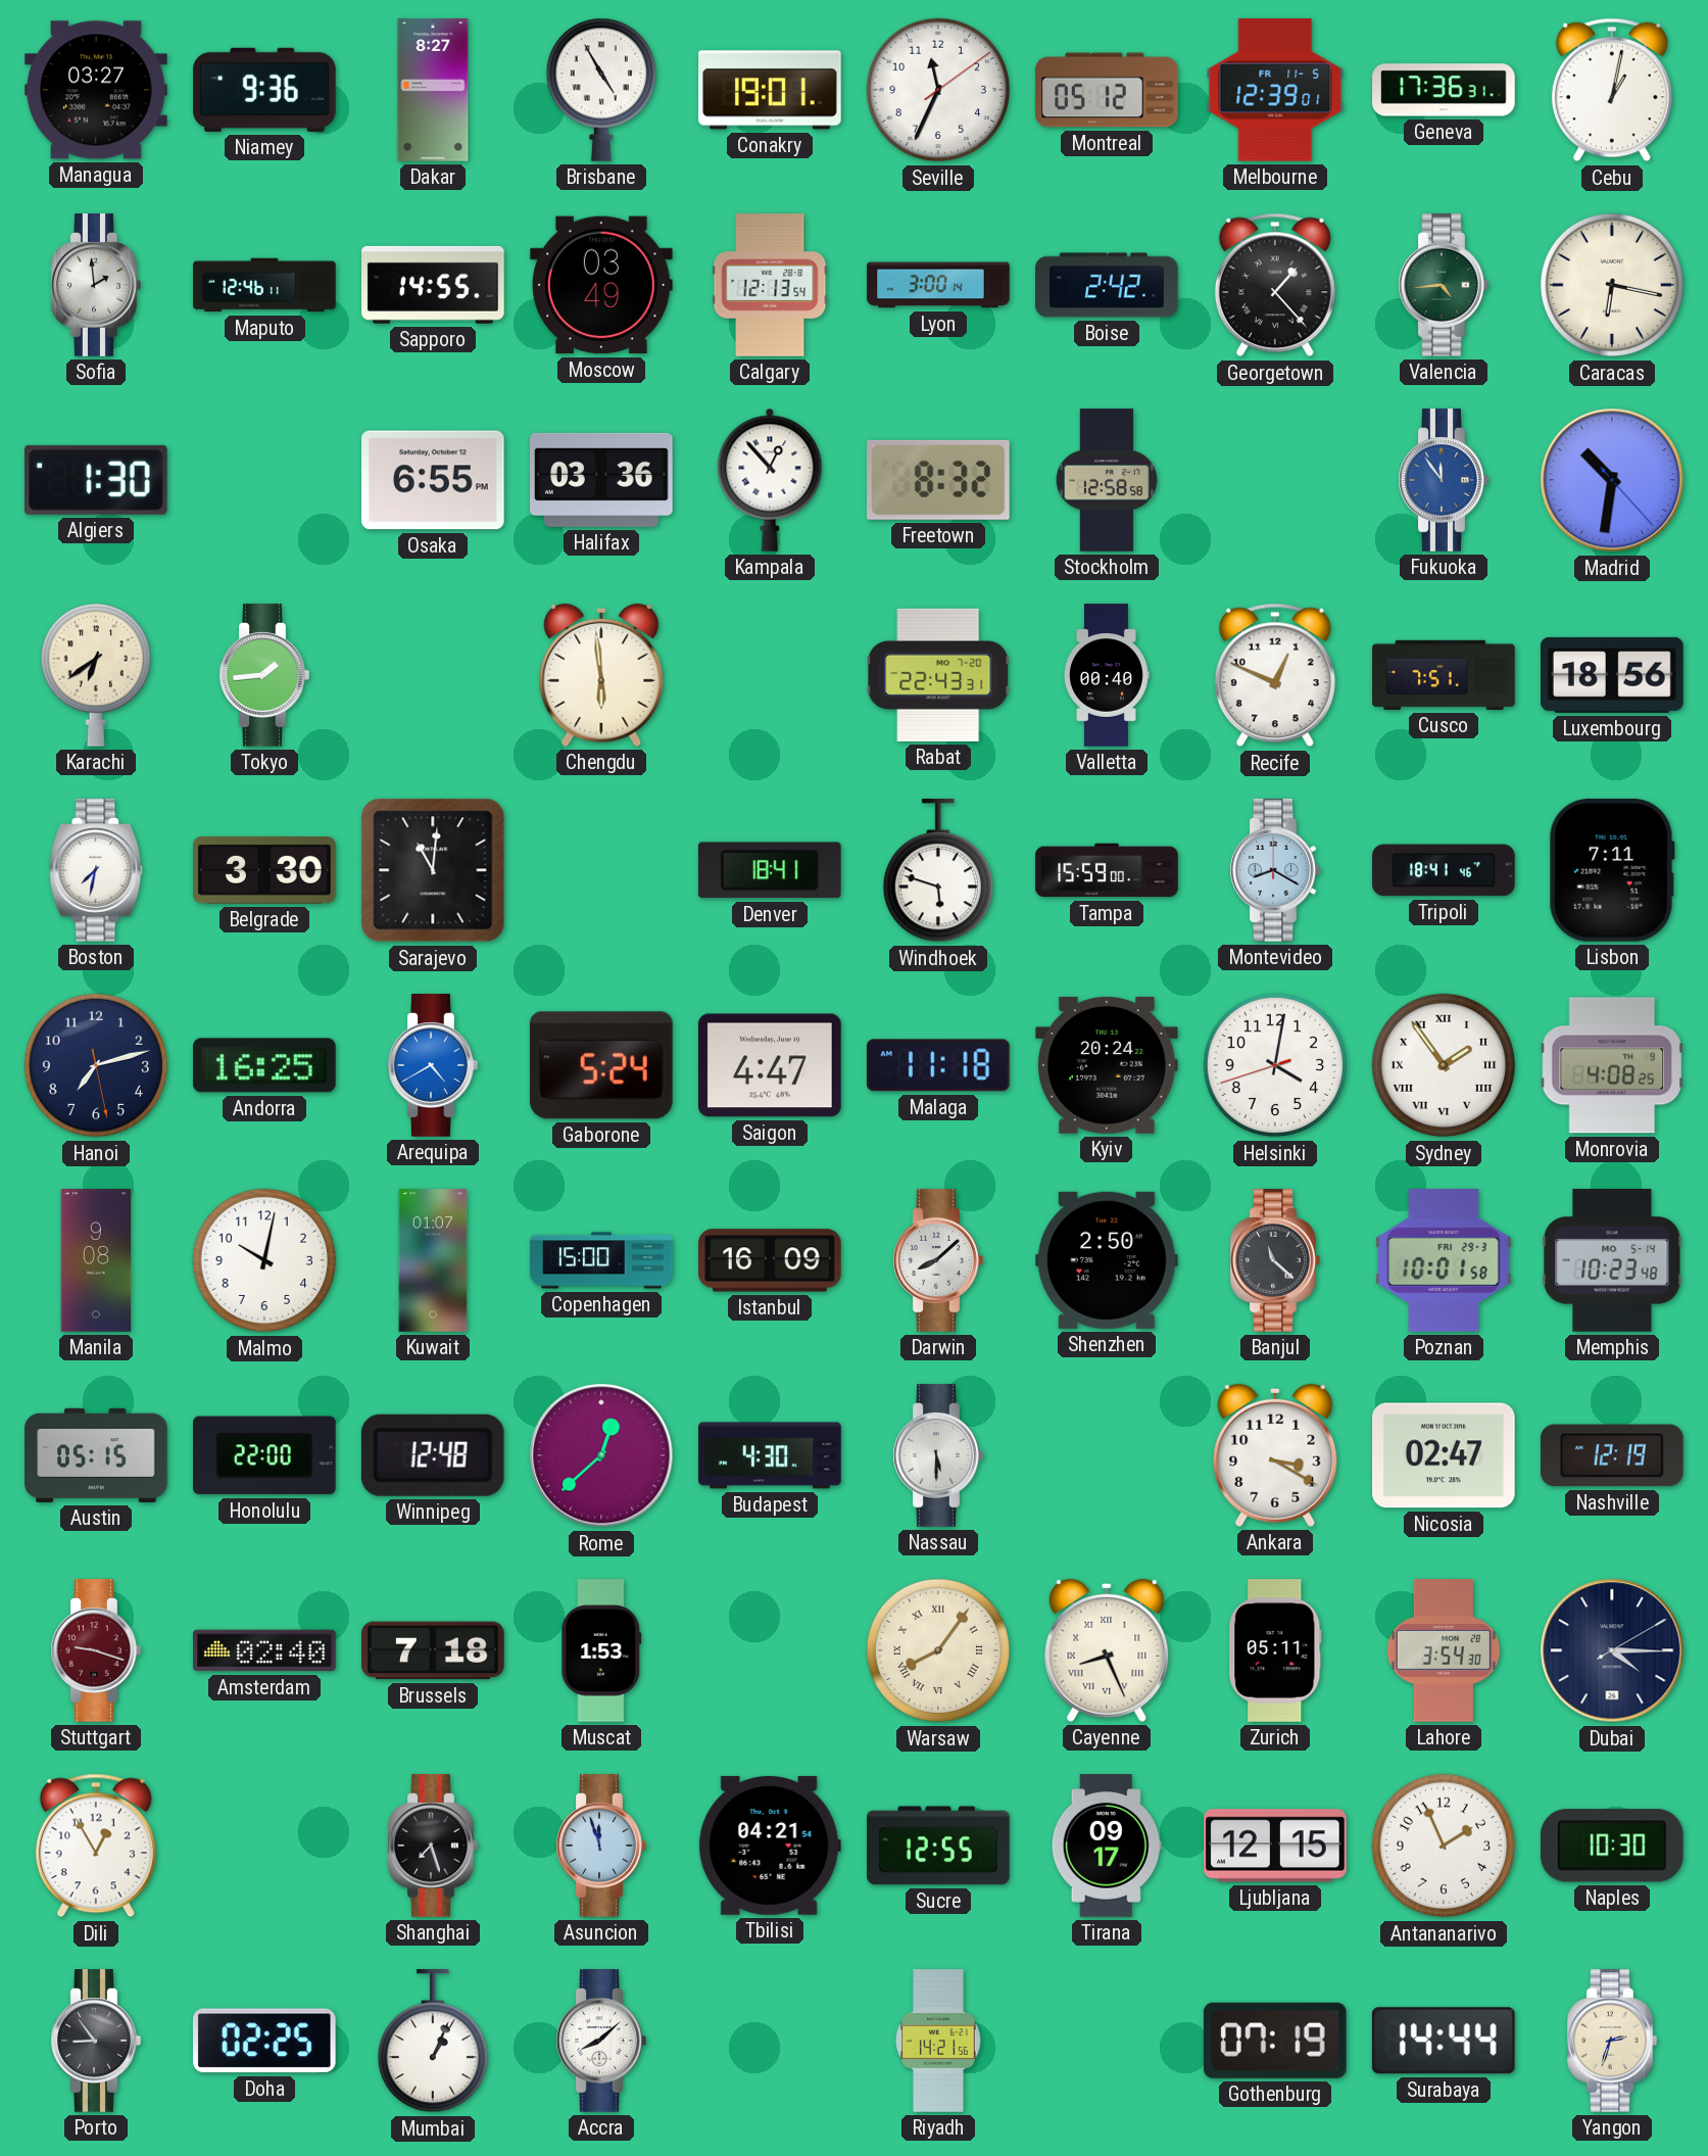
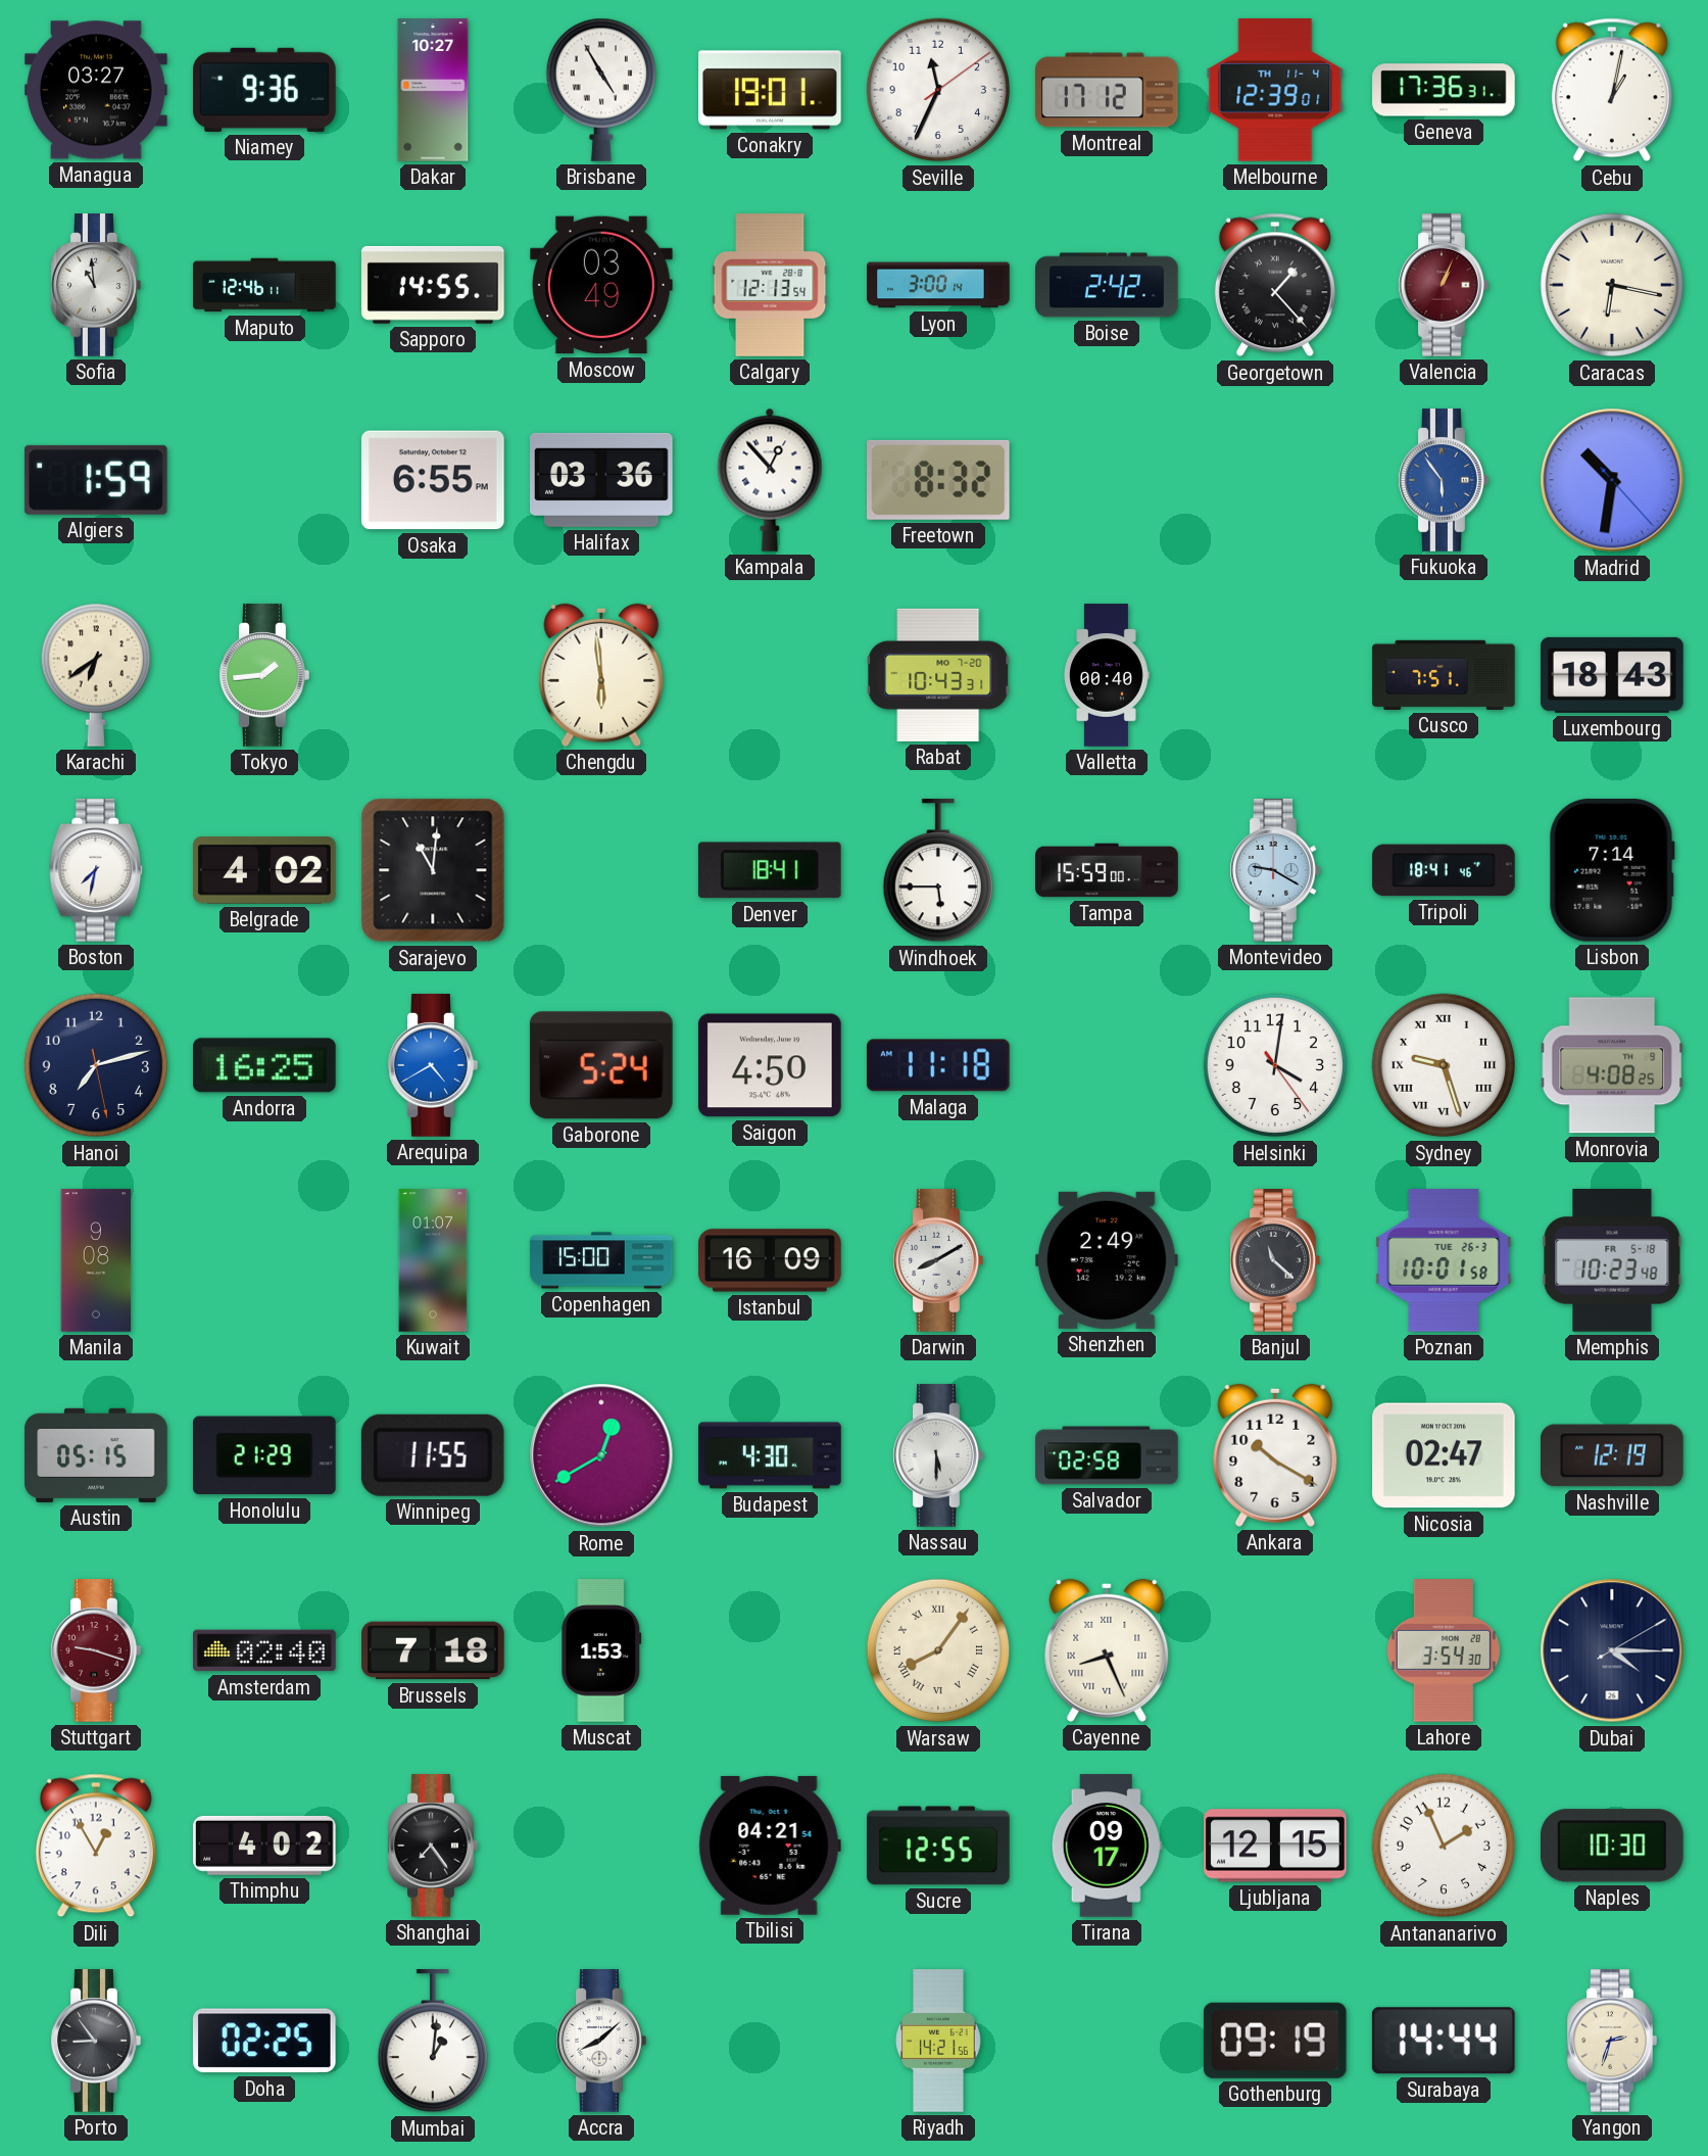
Dakar: 8:27 -> 10:27 (433, 90)
Montreal: 05:12 -> 17:12 (1107, 90)
Melbourne date: FR 11-5 -> TH 11-4 (1275, 91)
Sofia: 1:59 -> 10:59 (96, 285)
Valencia: 4:44 -> 1:04 (1444, 285)
Valencia dial: green -> burgundy (1444, 285)
Algiers: 1:30 -> 1:59 (96, 480)
Stockholm: 12:58 -> none (1107, 480)
Fukuoka: 11:54 -> 5:54 (1444, 480)
Rabat: 22:43 -> 10:43 (938, 675)
Recife: 12:49 -> none (1275, 675)
Luxembourg: 18:56 -> 18:43 (1613, 675)
Belgrade: 3:30 -> 4:02 (264, 871)
Windhoek: 5:48 -> 5:45 (938, 871)
Montevideo: 8:20 -> 9:20 (1275, 870)
Lisbon: 7:11 -> 7:14 (1612, 871)
Saigon: 4:47 -> 4:50 (771, 1065)
Kyiv: 20:24 -> none (1108, 1065)
Helsinki: 4:01:42 -> 4:01:24 (1275, 1065)
Sydney: 1:54 -> 9:27 (1444, 1065)
Malmo: 10:02 -> none (264, 1260)
Darwin: 8:08 -> 8:10 (938, 1260)
Shenzhen: 2:50 -> 2:49 (1108, 1260)
Poznan date: FRI 29-3 -> TUE 26-3 (1444, 1260)
Memphis date: MO 5-14 -> FR 5-18 (1612, 1260)
Honolulu: 22:00 -> 21:29 (265, 1455)
Winnipeg: 12:48 -> 11:55 (433, 1455)
Rome: 12:38 -> 12:40 (601, 1455)
Salvador: none -> 02:58 (1107, 1455)
Ankara: 3:20 -> 10:20 (1275, 1455)
Zurich: 05:11 -> none (1275, 1650)
Thimphu: none -> 4:02 (264, 1846)
Shanghai: 7:27 -> 7:24 (433, 1846)
Asuncion: 11:57 -> none (601, 1846)
Mumbai: 1:04 -> 1:01 (433, 2042)
Gothenburg: 07:19 -> 09:19 (1275, 2041)
